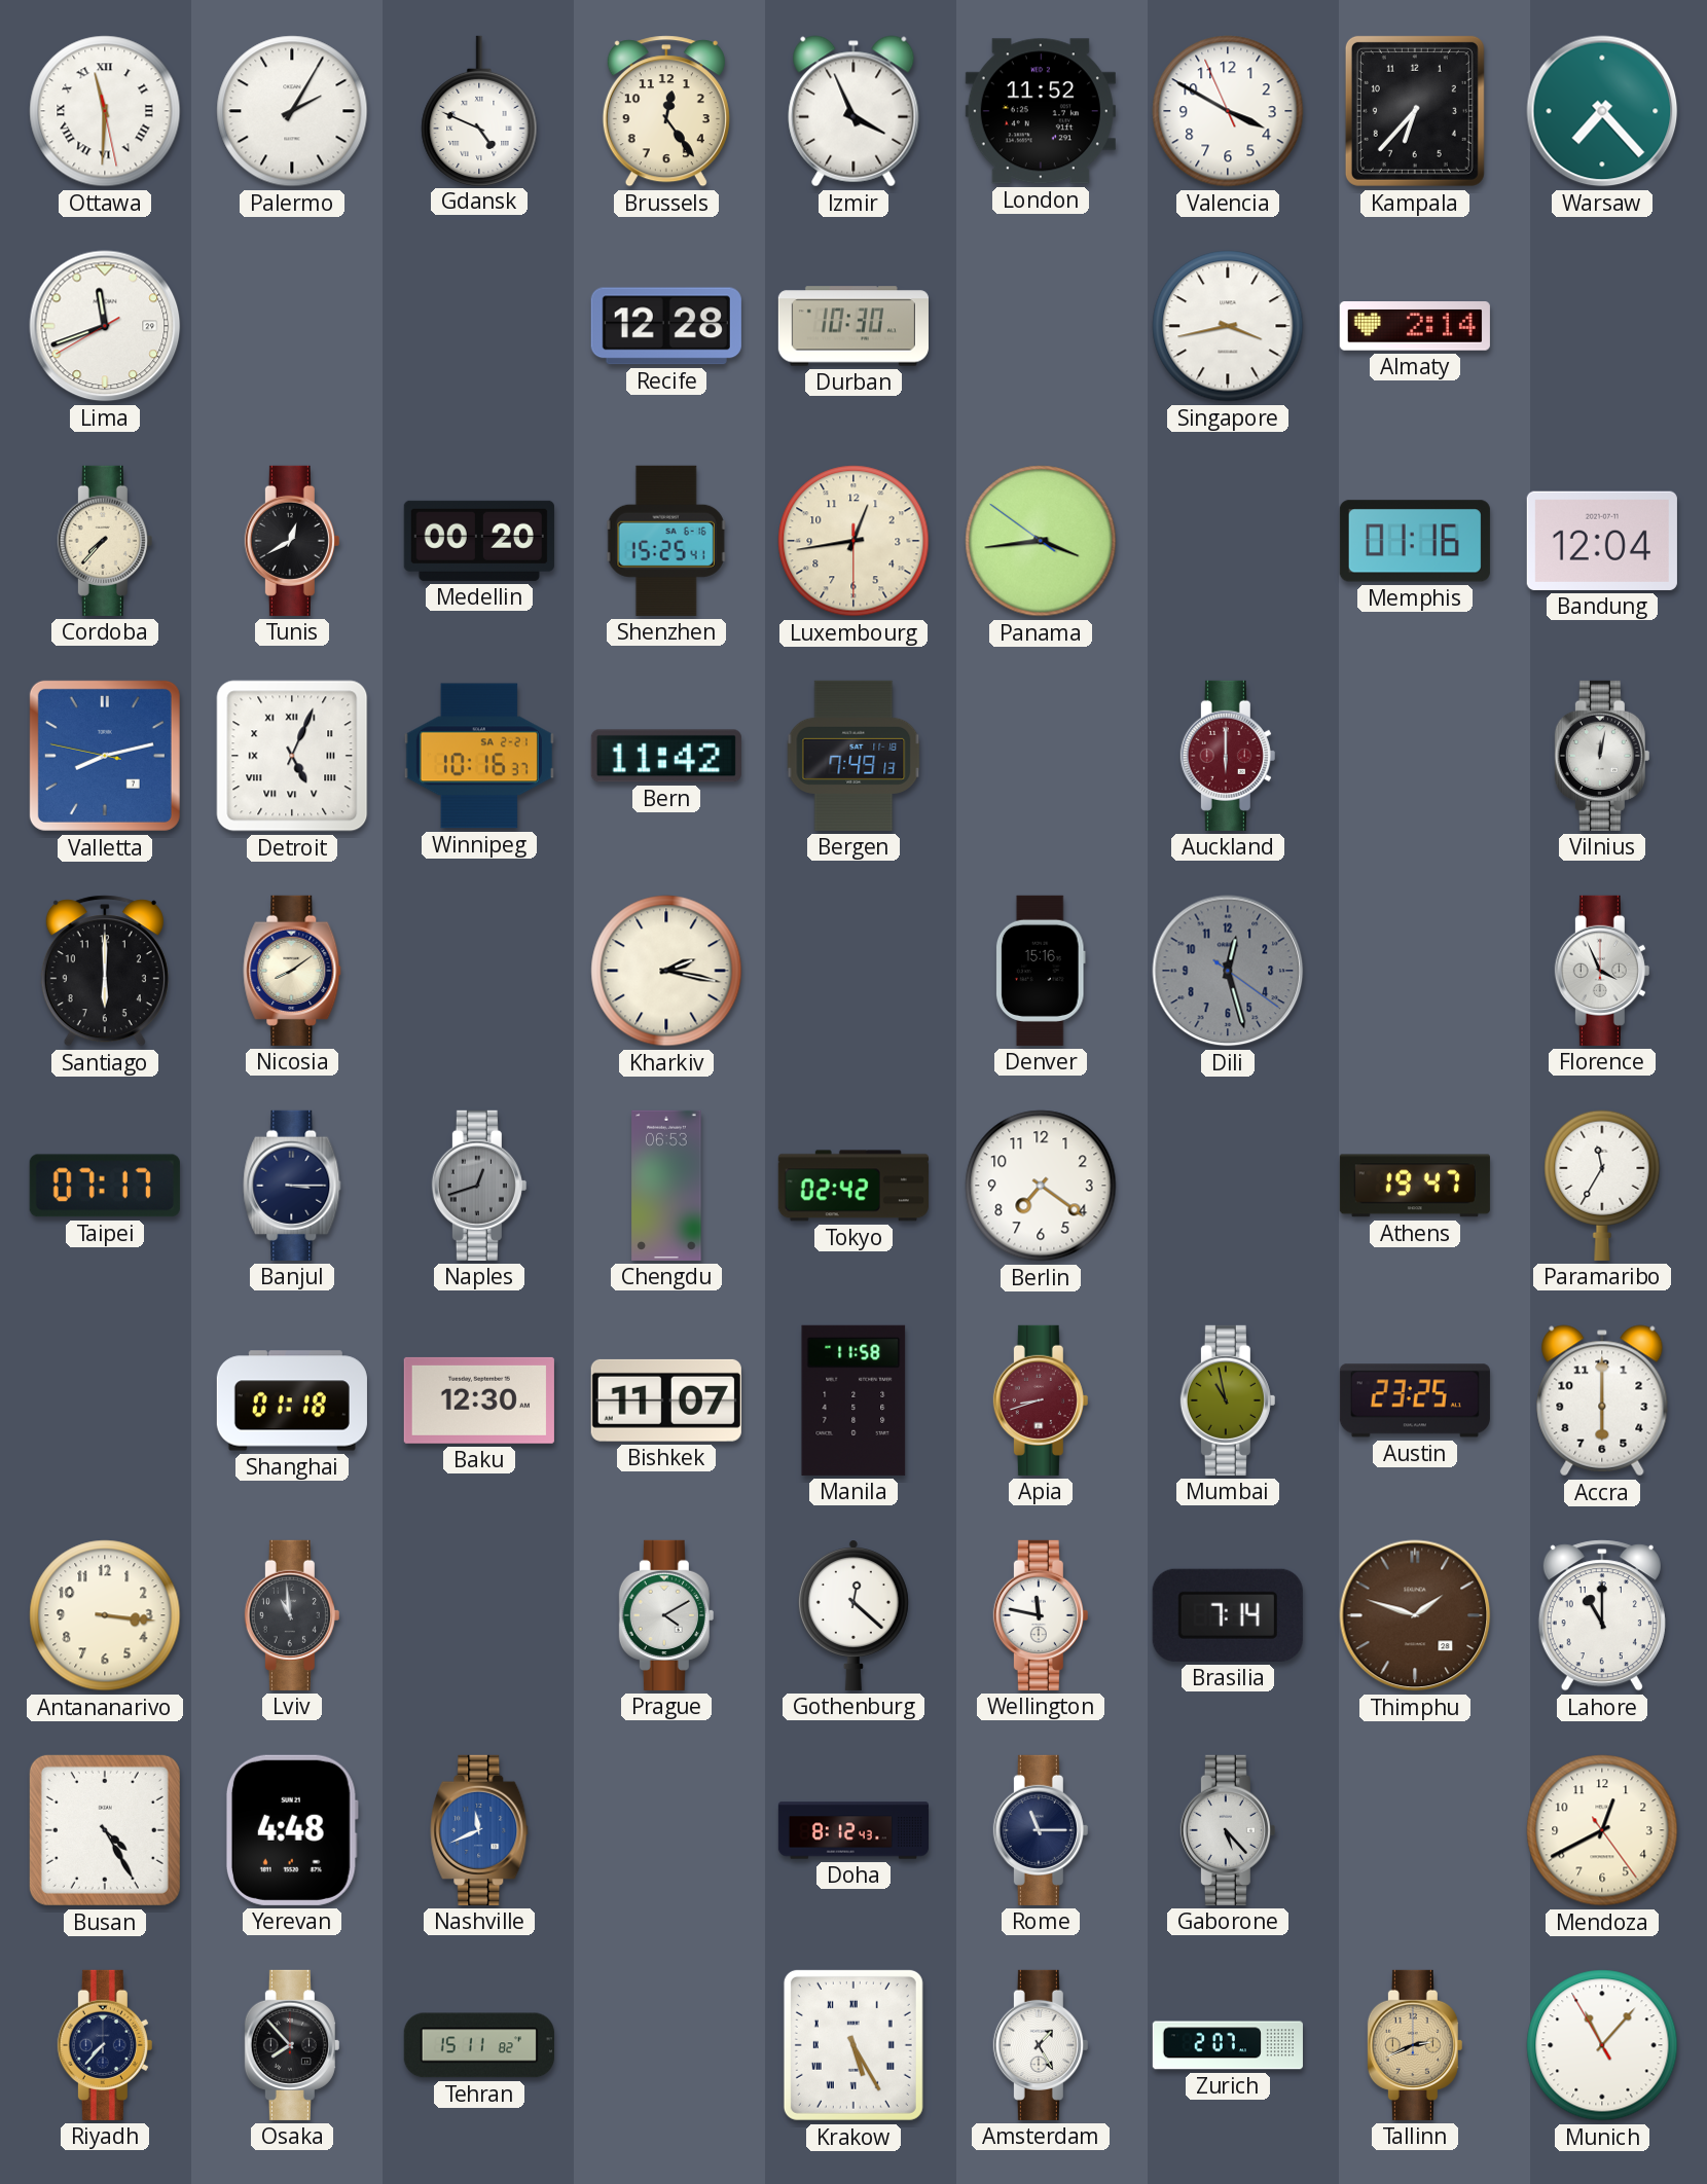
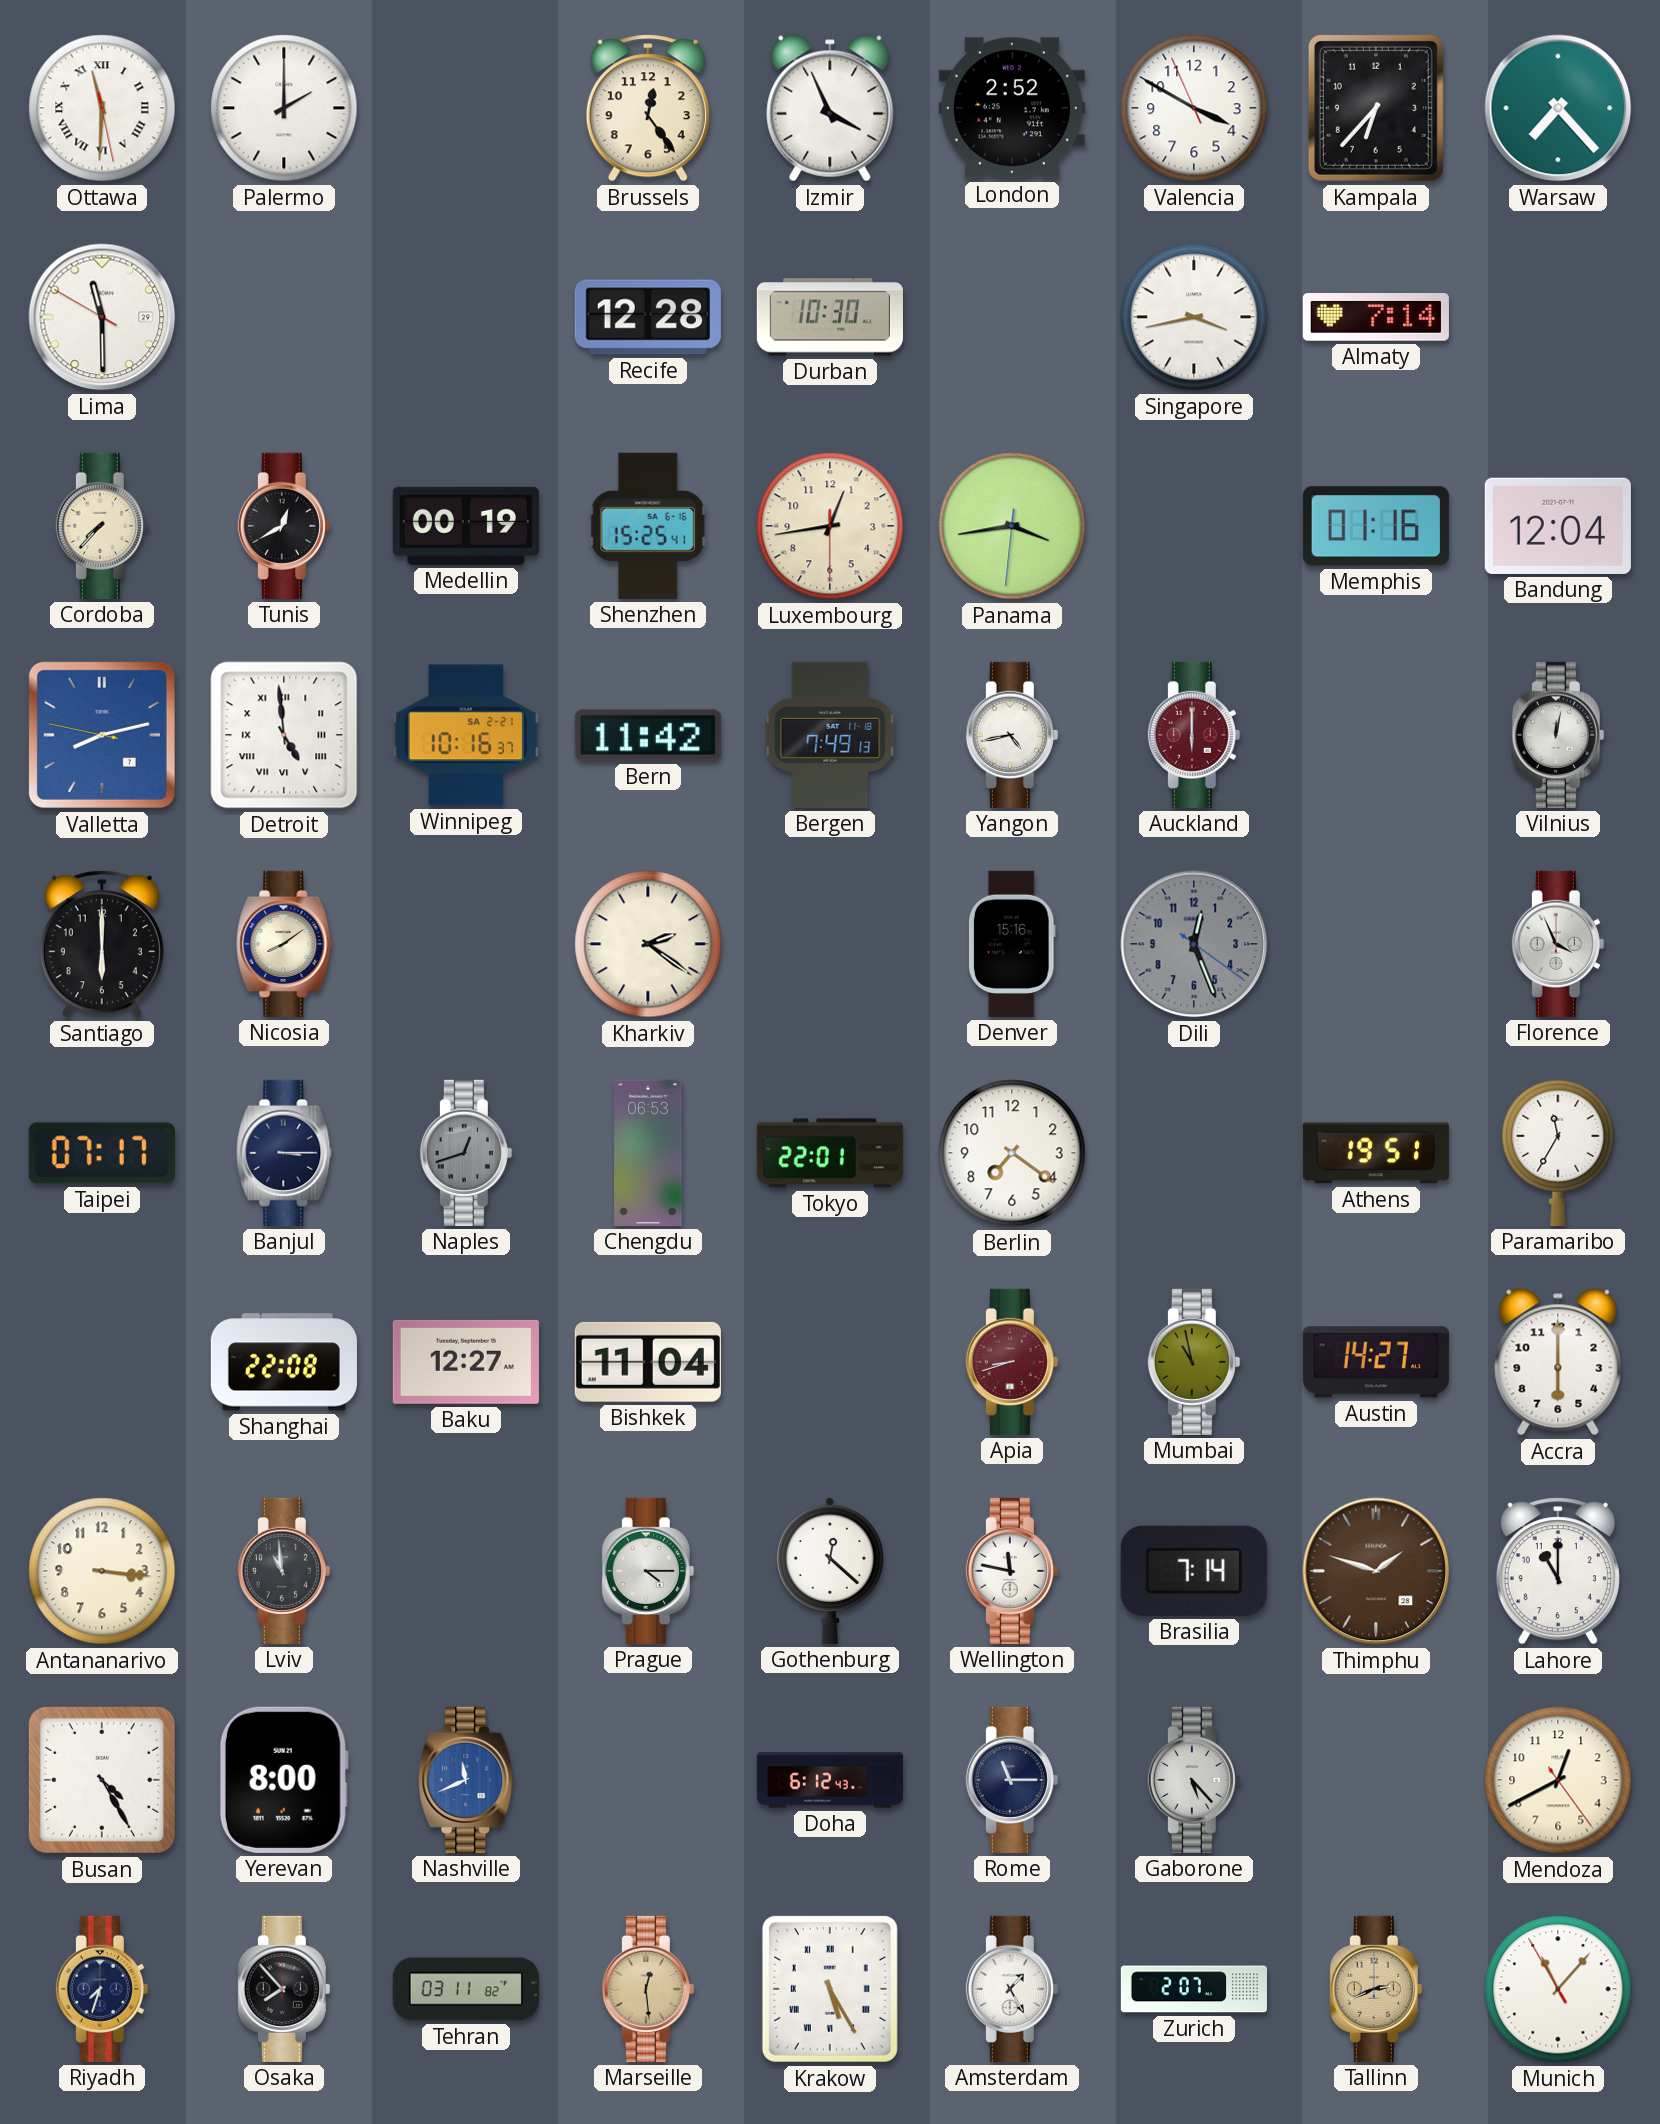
Palermo: 2:05 -> 2:00 (284, 108)
Gdansk: 4:49 -> none (479, 110)
London: 11:52 -> 2:52 (1012, 108)
Lima: 11:41 -> 11:29 (102, 317)
Almaty: 2:14 -> 7:14 (1376, 318)
Medellin: 00:20 -> 00:19 (466, 526)
Panama: 3:43:51 -> 3:43:31 (1012, 526)
Detroit: 5:04 -> 4:59 (284, 735)
Yangon: none -> 4:43 (1012, 735)
Kharkiv: 2:17 -> 2:21 (648, 944)
Dili: 12:27 -> 12:26 (1194, 944)
Tokyo: 02:42 -> 22:01 (830, 1153)
Athens: 19:47 -> 19:51 (1376, 1153)
Shanghai: 01:18 -> 22:08 (284, 1362)
Baku: 12:30 -> 12:27 (466, 1362)
Bishkek: 11:07 -> 11:04 (648, 1362)
Manila: 11:58 -> none (853, 1400)
Austin: 23:25 -> 14:27 (1376, 1362)
Prague: 4:10 -> 4:15 (648, 1571)
Yerevan: 4:48 -> 8:00 (284, 1780)
Doha: 8:12 -> 6:12 (829, 1780)
Riyadh: 7:37 -> 7:33 (102, 1989)
Tehran: 15:11 -> 03:11 (466, 1989)
Marseille: none -> 12:29 (648, 1989)
